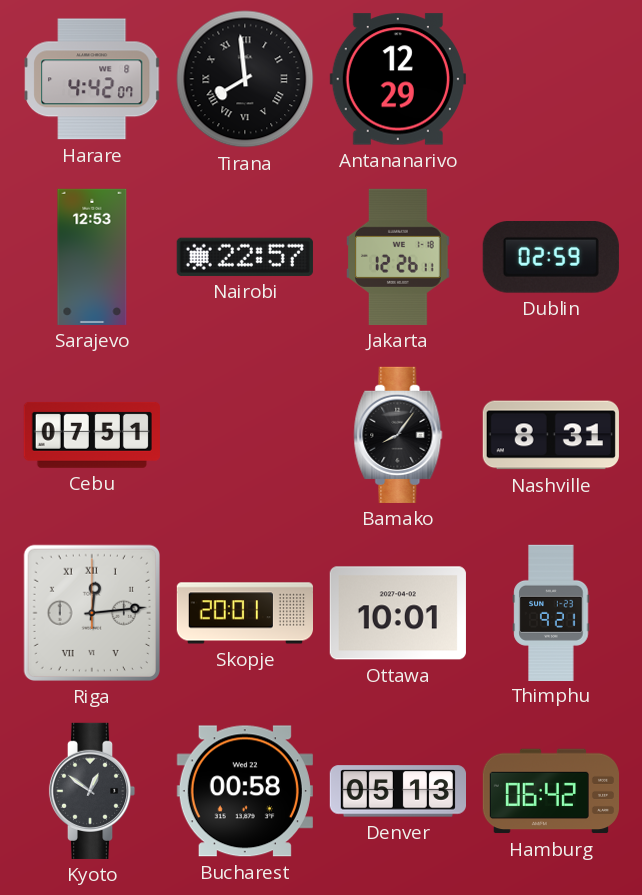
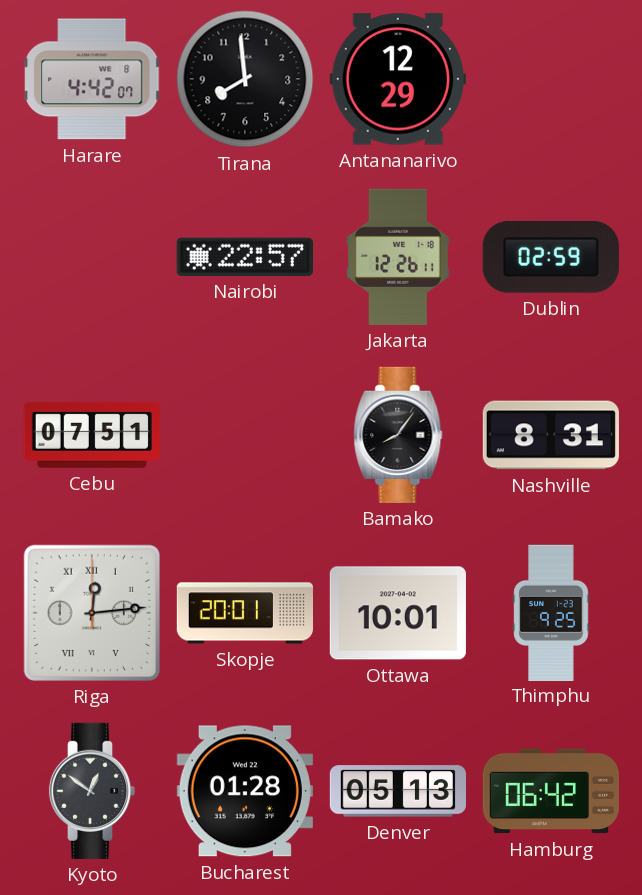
Tirana numerals: Roman -> Arabic (245, 79)
Sarajevo: 12:53 -> none (92, 257)
Thimphu: 9:21 -> 9:25 (551, 612)
Bucharest: 00:58 -> 01:28 (245, 791)
